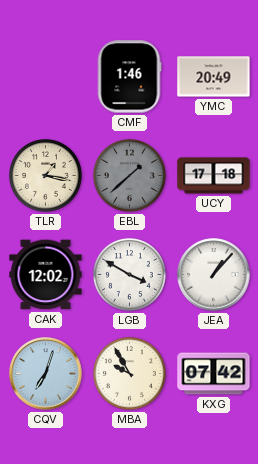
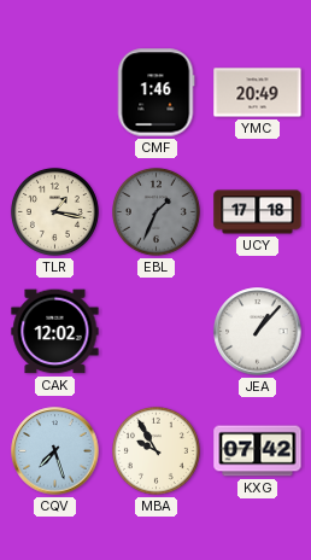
EBL: 1:38 -> 1:34 (155, 211)
LGB: 3:50 -> none (129, 274)
CQV: 7:03 -> 7:27 (55, 451)
